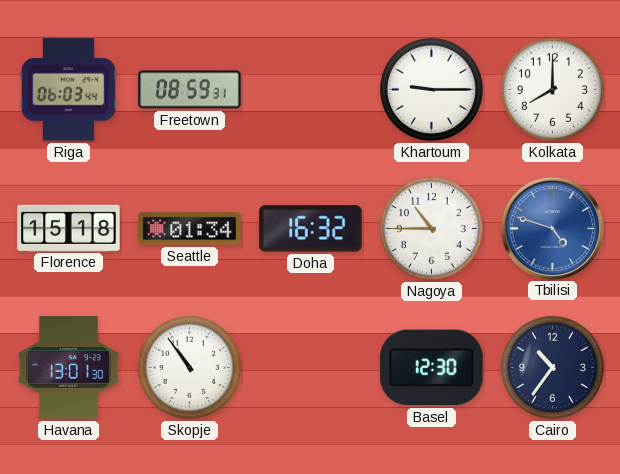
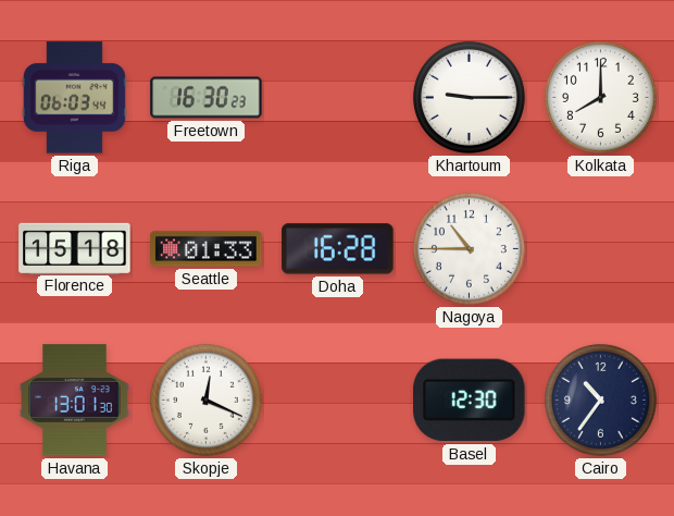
Freetown: 08:59 -> 16:30 (207, 98)
Seattle: 01:34 -> 01:33 (207, 249)
Doha: 16:32 -> 16:28 (338, 249)
Tbilisi: 4:48 -> none (552, 228)
Skopje: 10:54 -> 12:19 (205, 400)
